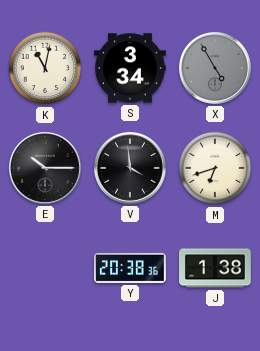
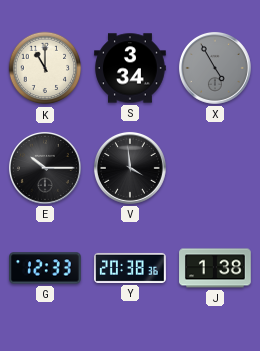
K: 11:02 -> 11:00 (45, 68)
M: 6:42 -> none (215, 168)
G: none -> 12:33 (45, 268)
